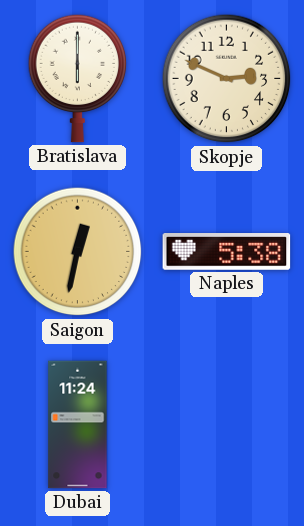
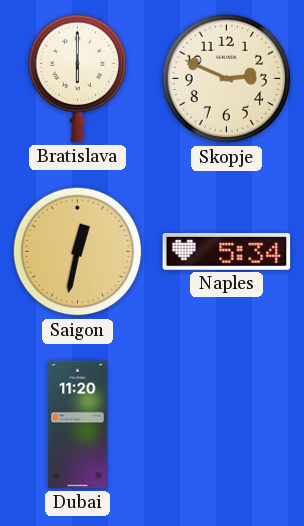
Naples: 5:38 -> 5:34 (227, 252)
Dubai: 11:24 -> 11:20 (78, 425)
